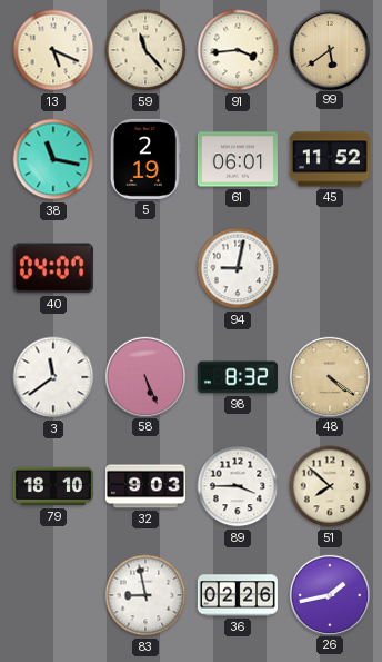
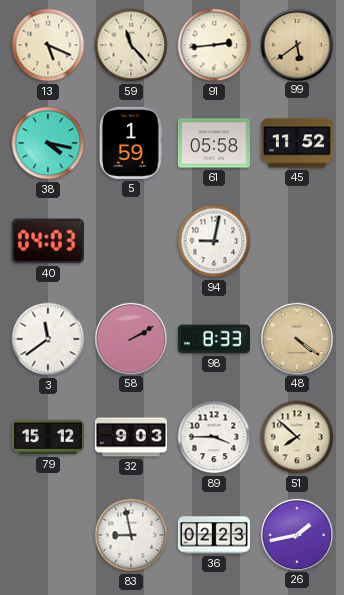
91: 3:44 -> 2:44 (214, 45)
38: 11:17 -> 4:17 (48, 143)
5: 2:19 -> 1:59 (131, 143)
61: 06:01 -> 05:58 (214, 143)
40: 04:07 -> 04:03 (48, 241)
58: 5:26 -> 2:10 (130, 338)
98: 8:32 -> 8:33 (214, 339)
79: 18:10 -> 15:12 (48, 437)
36: 02:26 -> 02:23 (214, 535)
